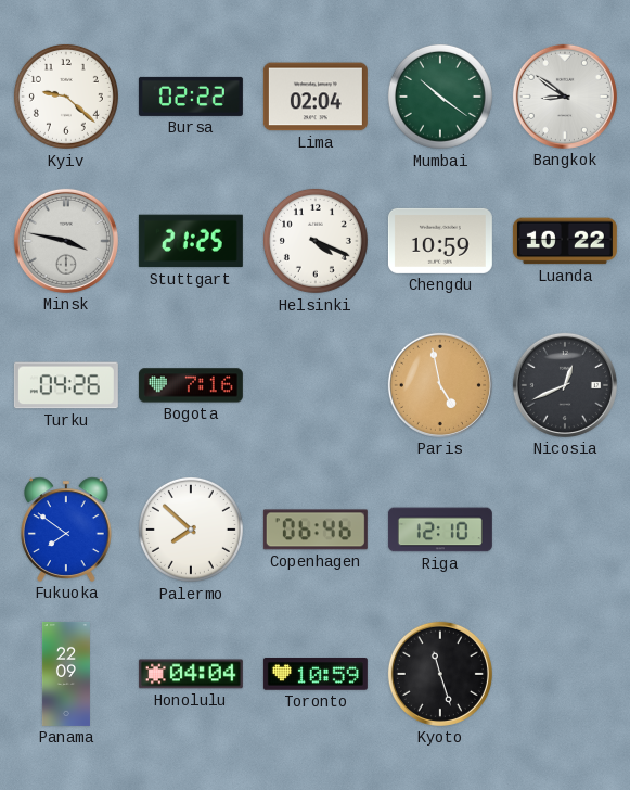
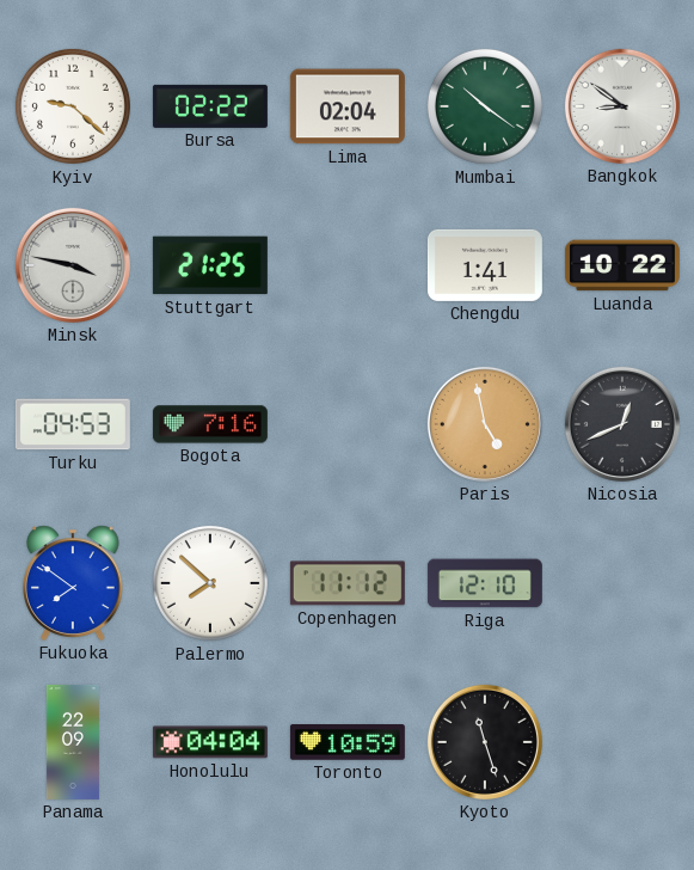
Helsinki: 4:19 -> none (316, 241)
Chengdu: 10:59 -> 1:41 (485, 265)
Turku: 04:26 -> 04:53 (73, 424)
Copenhagen: 06:46 -> 11:12 (348, 583)
